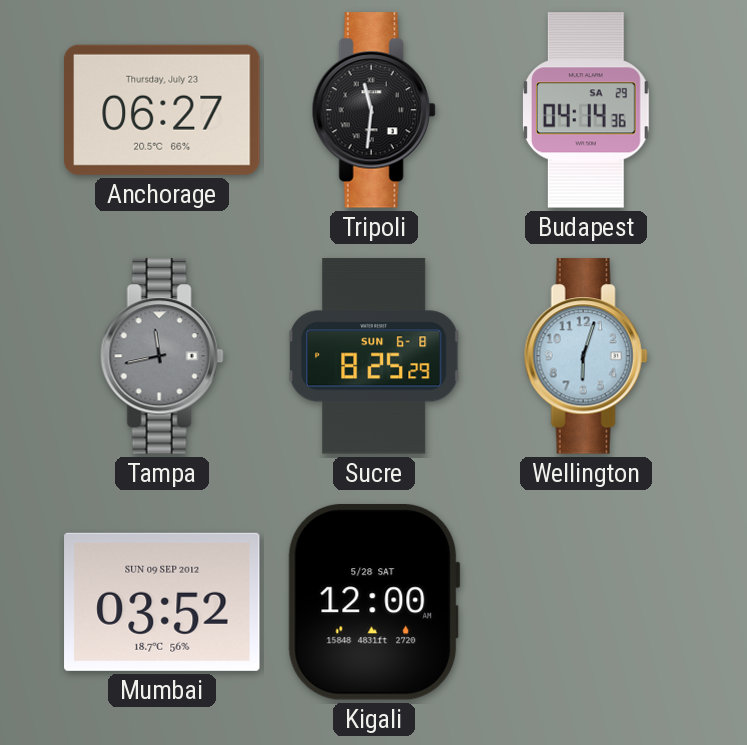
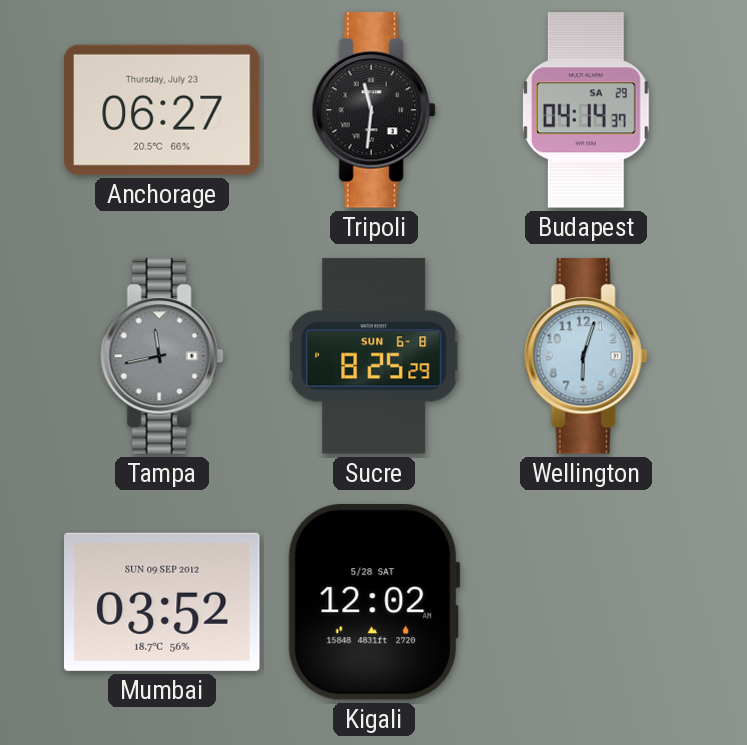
Budapest: 04:14:36 -> 04:14:37 (586, 110)
Kigali: 12:00 -> 12:02 (374, 602)
